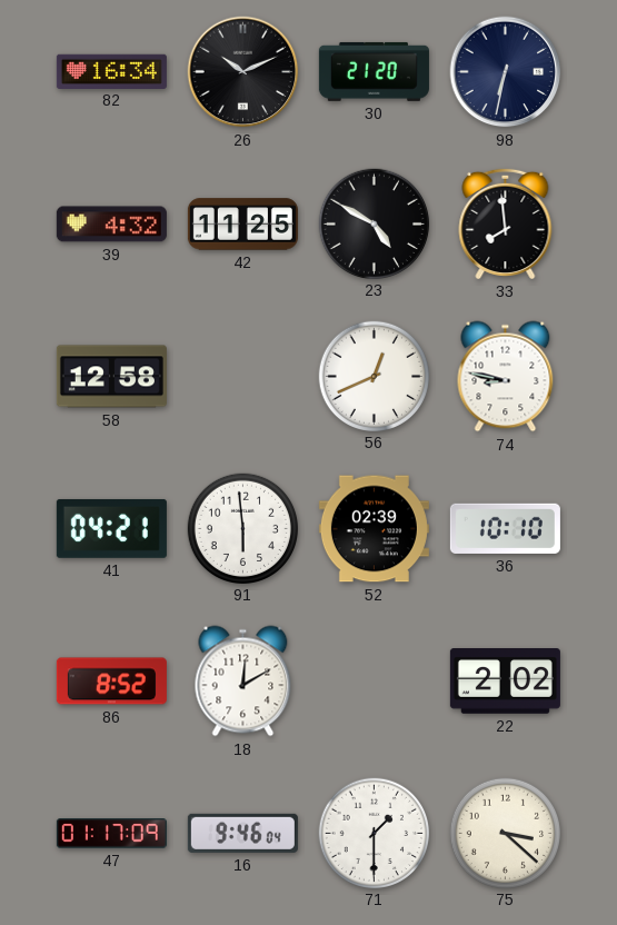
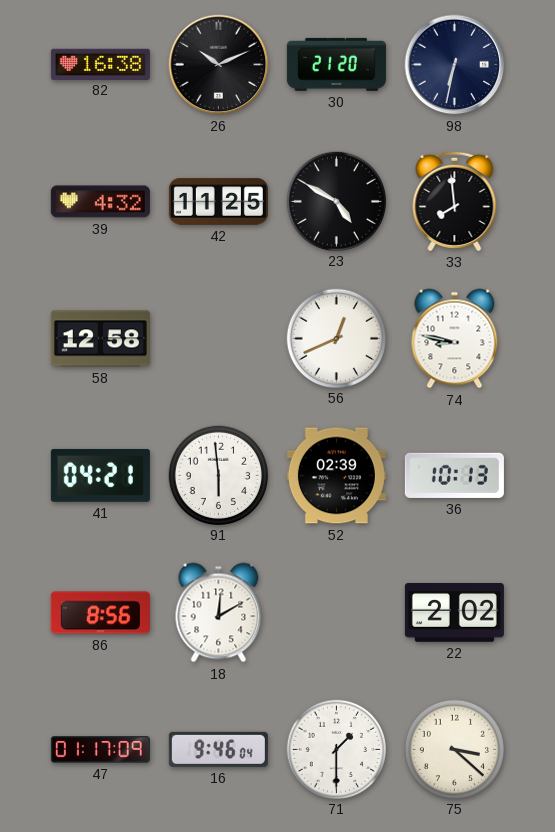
82: 16:34 -> 16:38 (100, 64)
36: 10:10 -> 10:13 (454, 475)
86: 8:52 -> 8:56 (100, 613)
